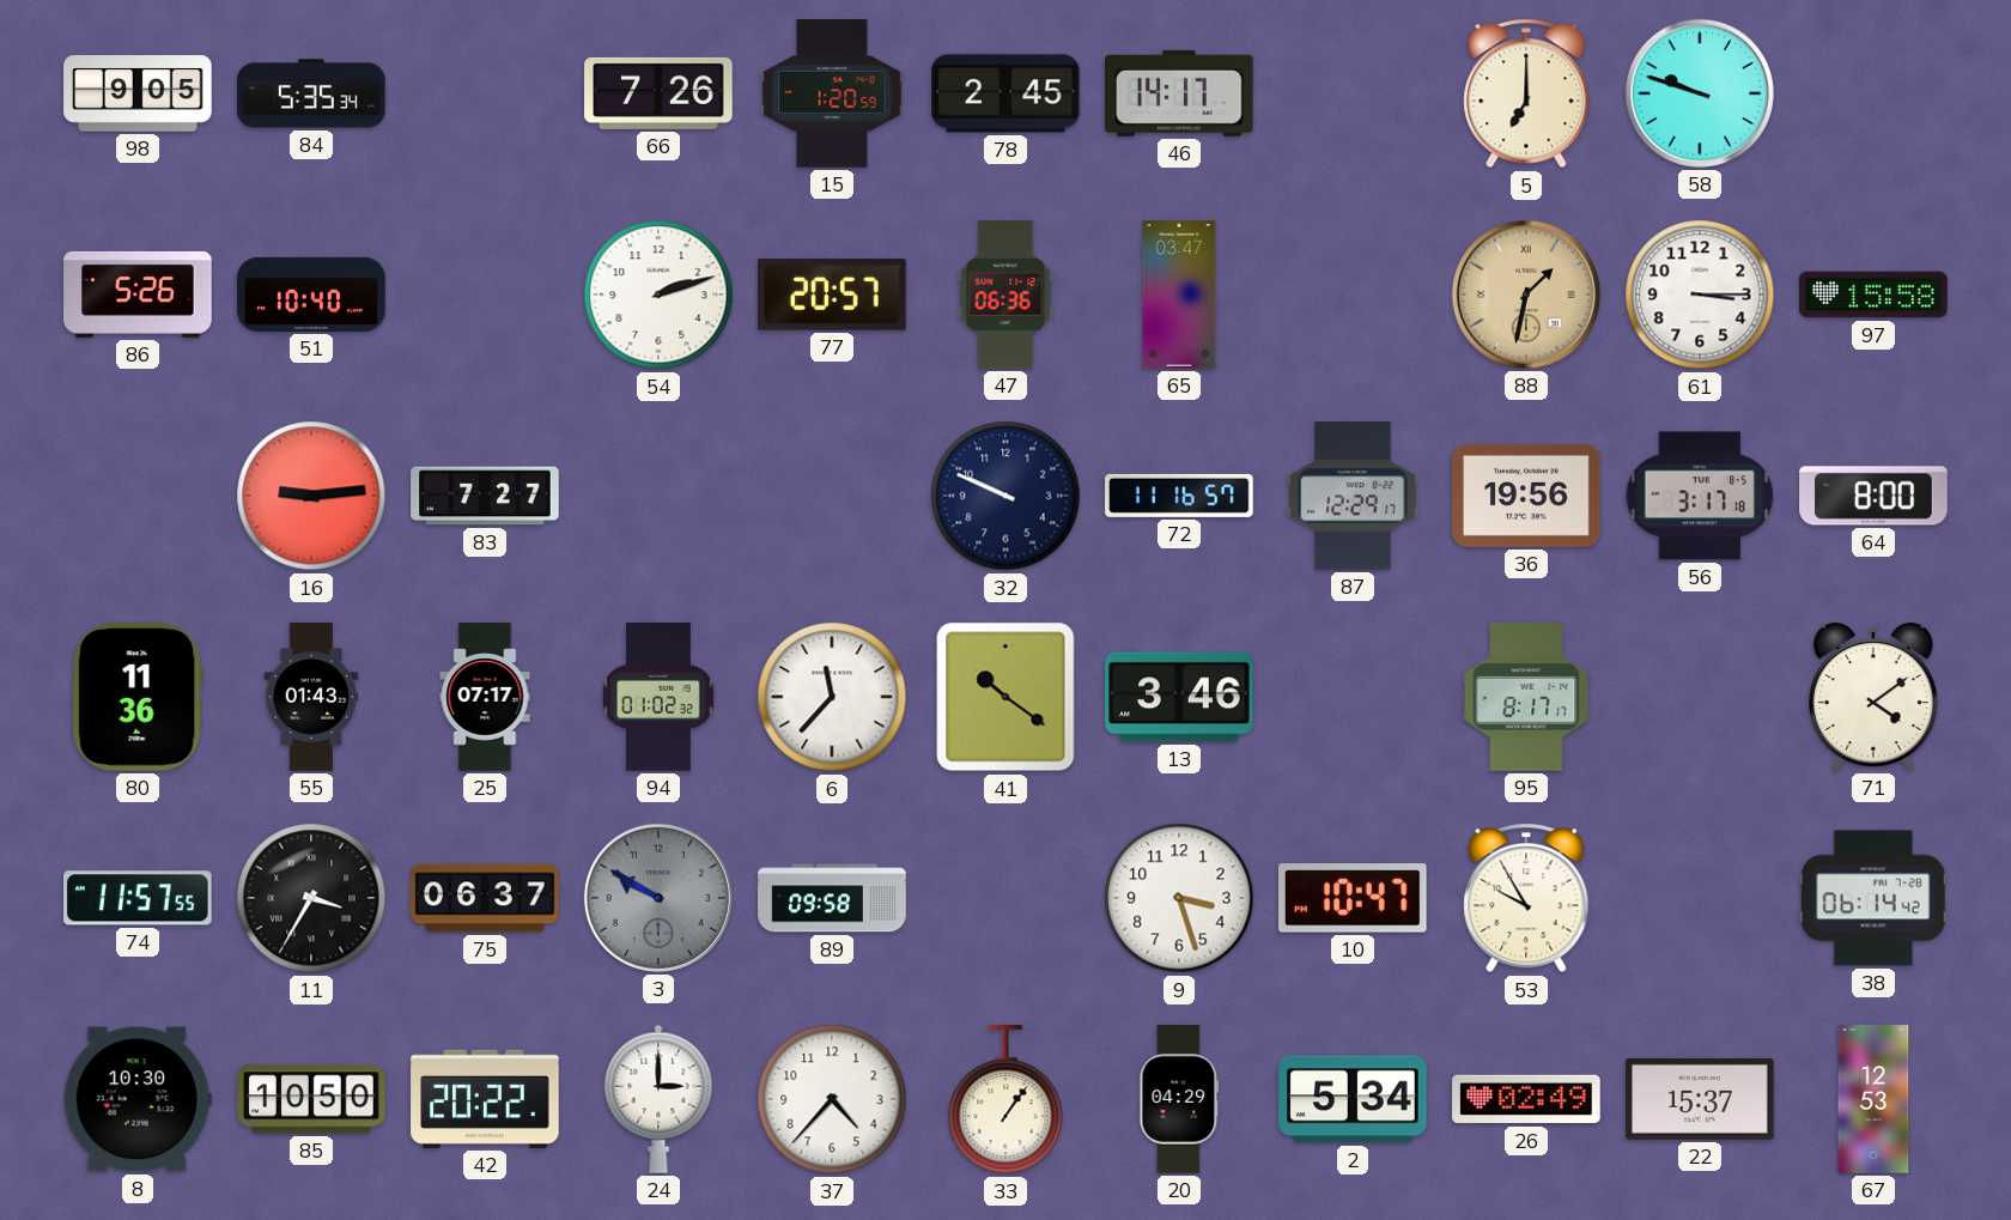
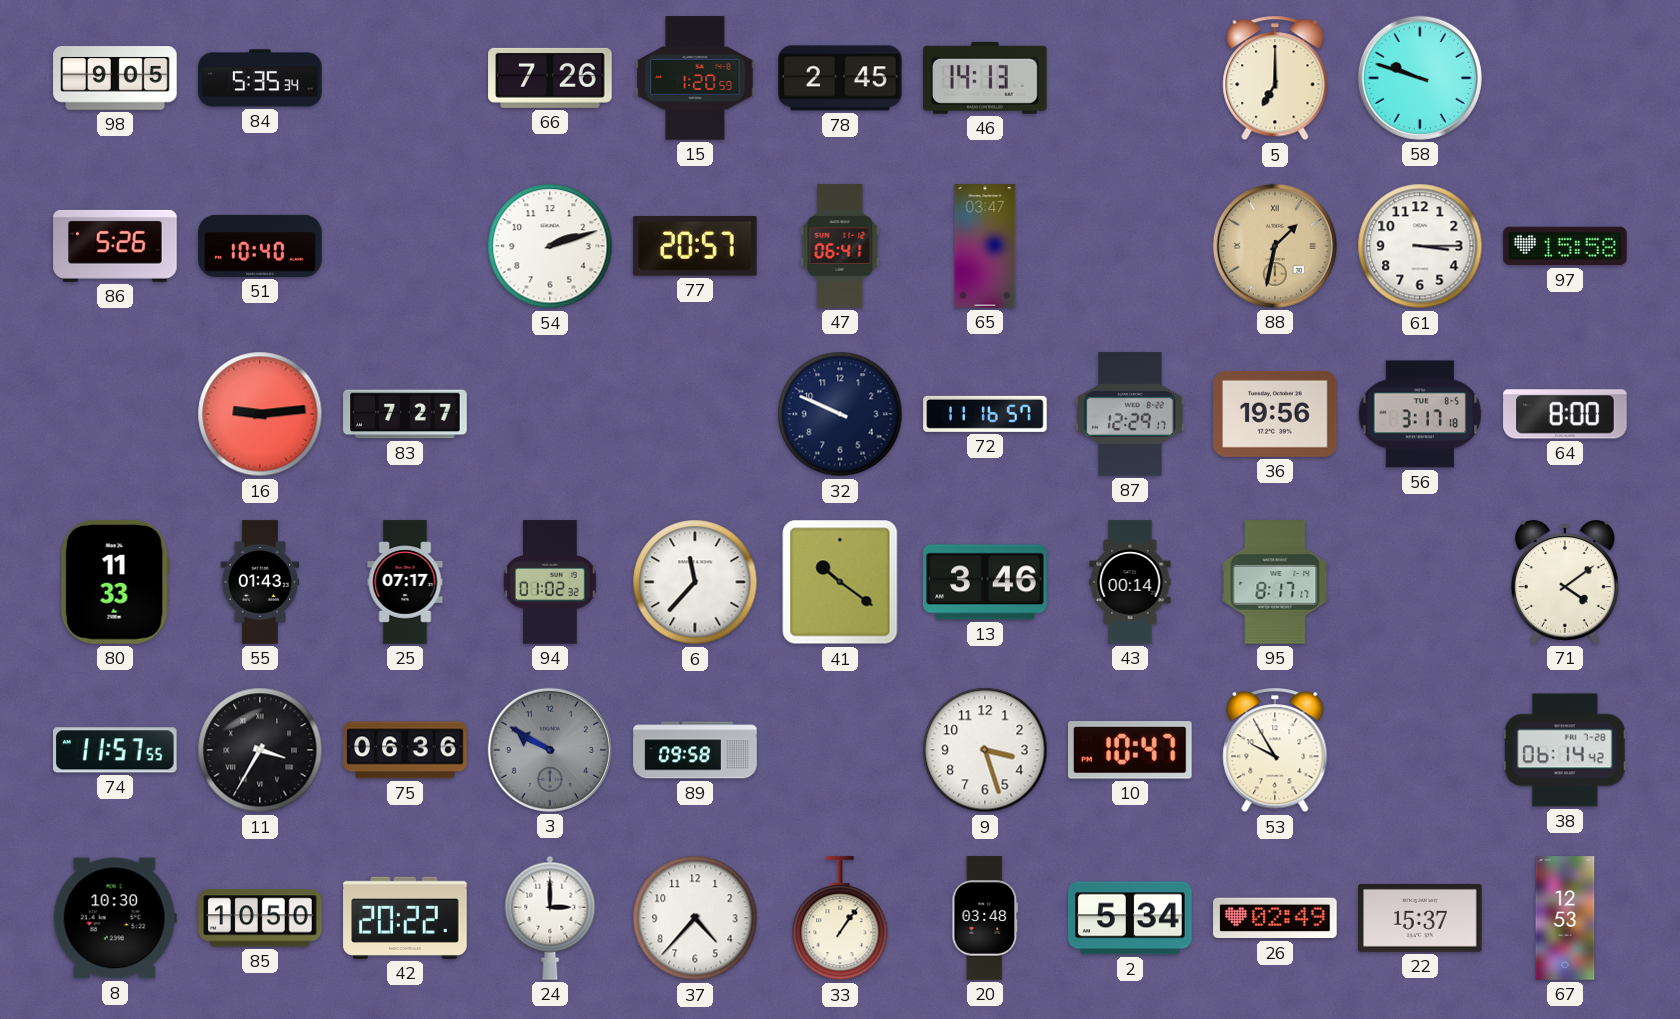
46: 14:17 -> 14:13 (985, 78)
47: 06:36 -> 06:41 (840, 246)
80: 11:36 -> 11:33 (115, 582)
43: none -> 00:14 (1130, 582)
75: 06:37 -> 06:36 (405, 750)
20: 04:29 -> 03:48 (985, 918)
